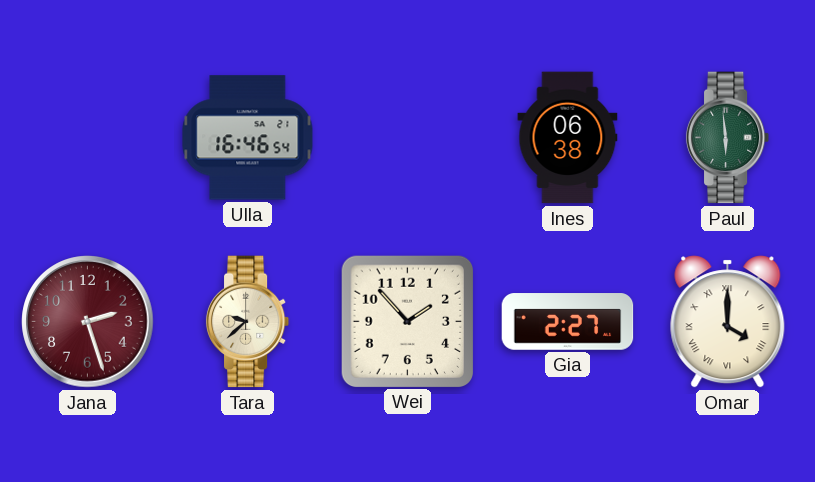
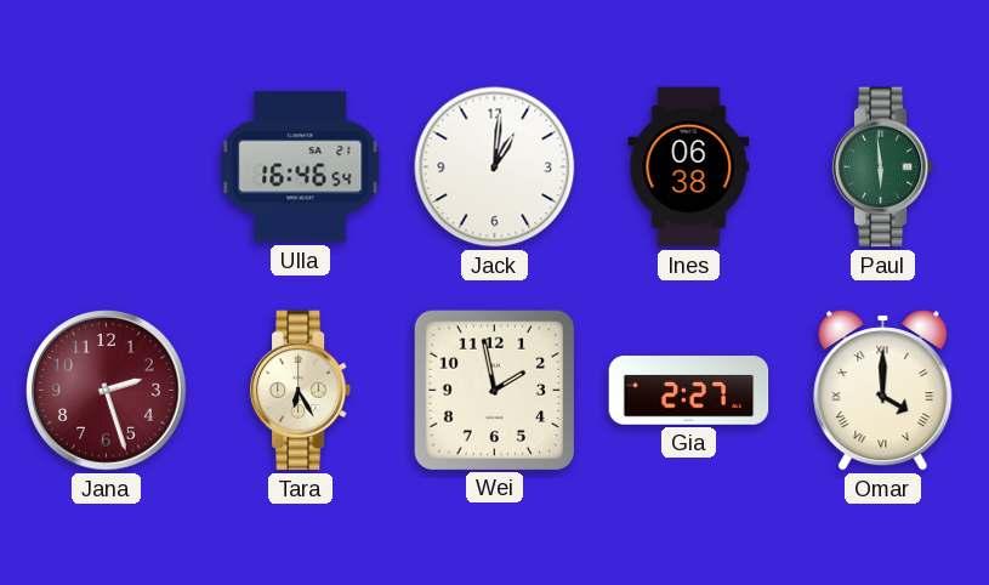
Jack: none -> 1:01 (495, 167)
Tara: 9:38 -> 6:25 (301, 391)
Wei: 1:53 -> 1:58 (494, 390)
